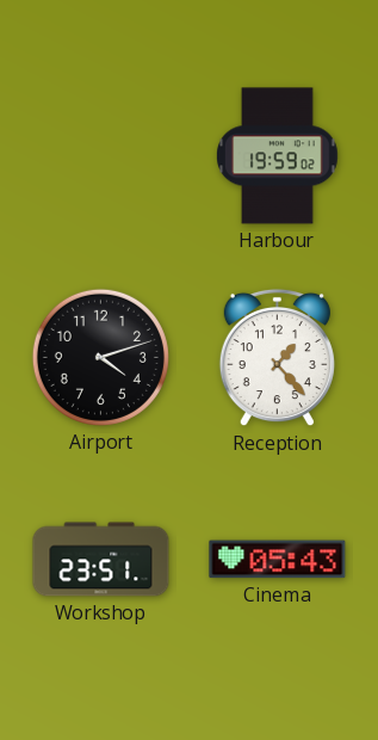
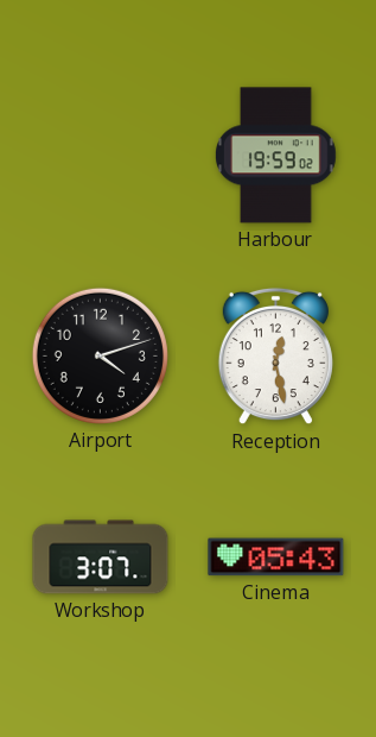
Reception: 1:23 -> 12:28 (275, 357)
Workshop: 23:51 -> 3:07 (101, 558)
